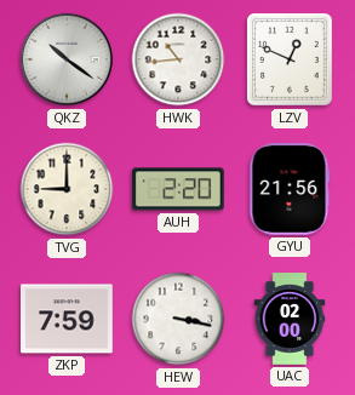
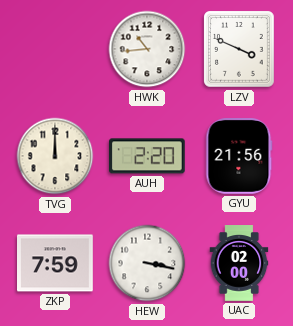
QKZ: 10:21 -> none (67, 59)
LZV: 12:49 -> 3:49 (240, 49)
TVG: 9:00 -> 12:00 (55, 156)
